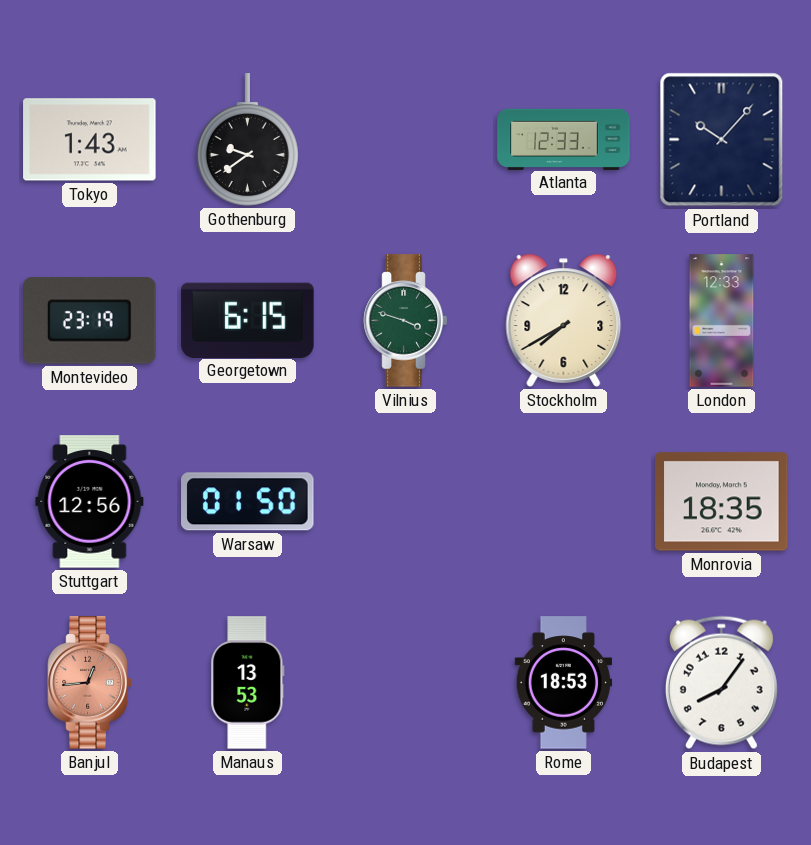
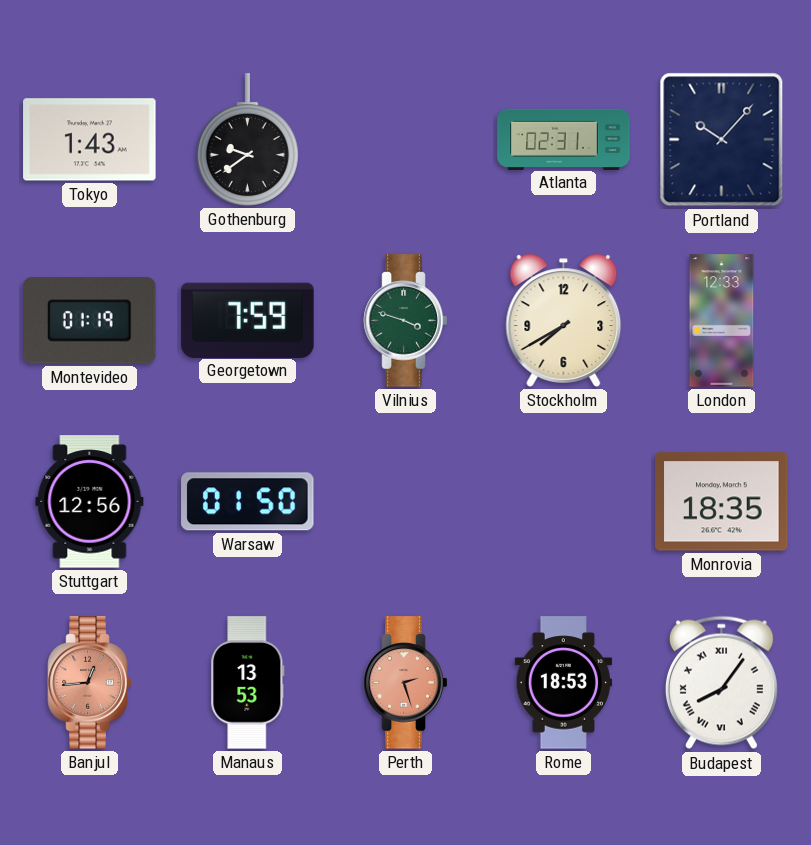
Atlanta: 12:33 -> 02:31 (564, 139)
Montevideo: 23:19 -> 01:19 (90, 321)
Georgetown: 6:15 -> 7:59 (248, 320)
Perth: none -> 2:27 (406, 683)
Budapest numerals: Arabic -> Roman (721, 683)
